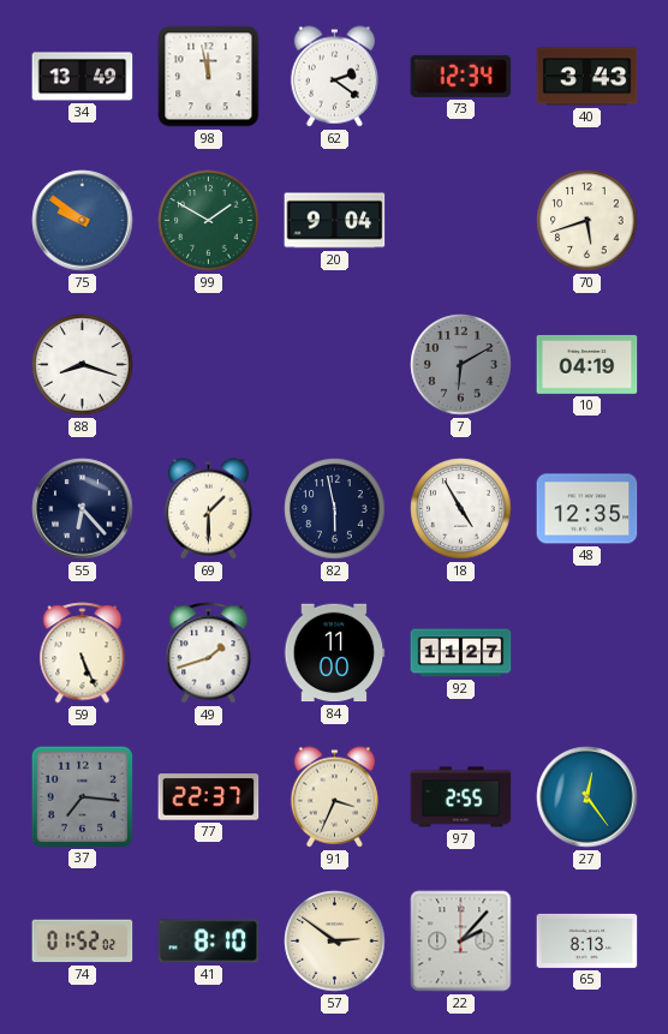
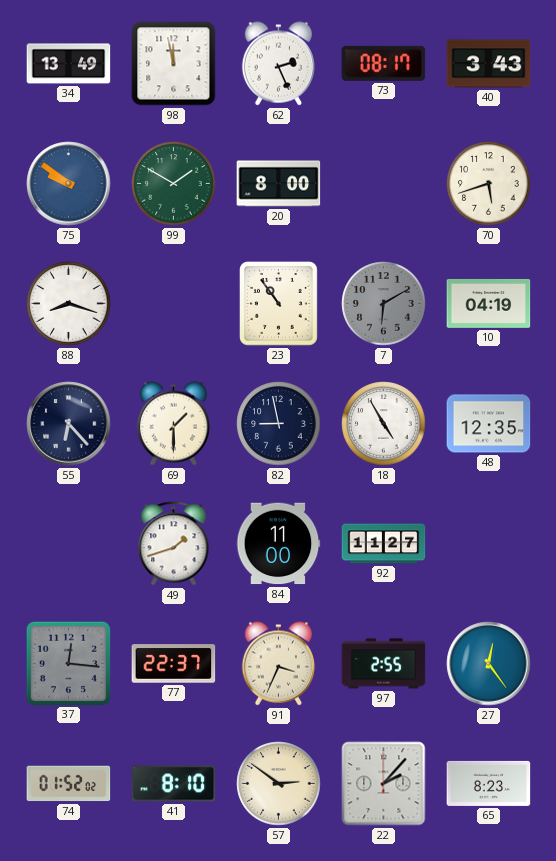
62: 2:21 -> 2:26 (278, 64)
73: 12:34 -> 08:17 (384, 63)
20: 9:04 -> 8:00 (279, 184)
23: none -> 10:54 (279, 304)
82: 5:58 -> 8:58 (279, 424)
59: 5:26 -> none (83, 653)
37: 7:16 -> 12:16 (68, 663)
65: 8:13 -> 8:23 (489, 783)
